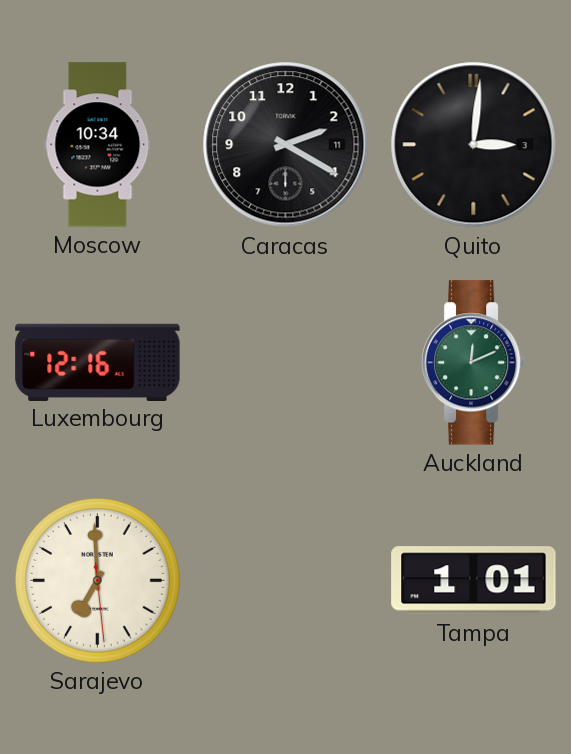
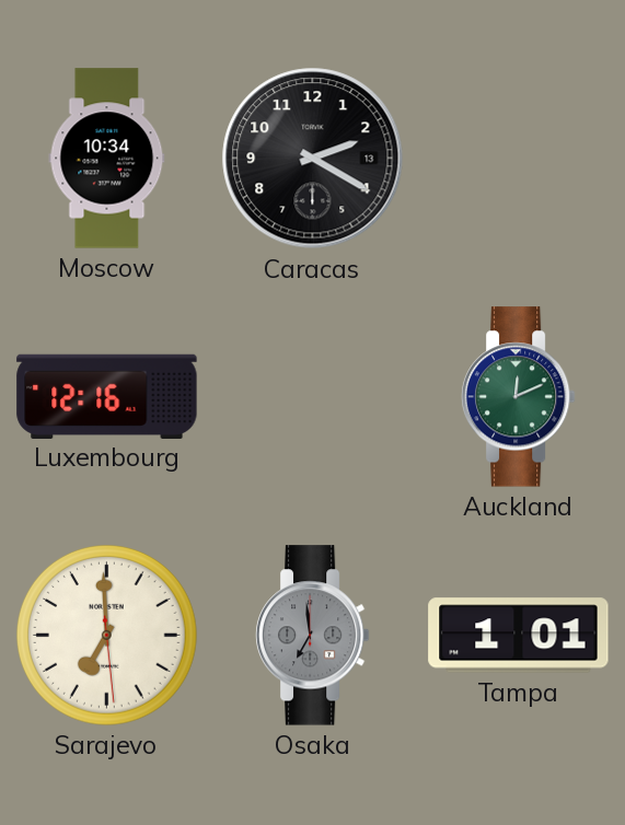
Caracas date: 11 -> 13 (313, 159)
Quito: 3:01 -> none (474, 145)
Osaka: none -> 6:59 (312, 636)
